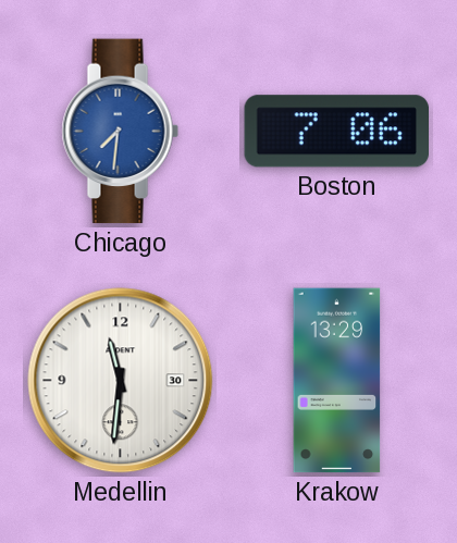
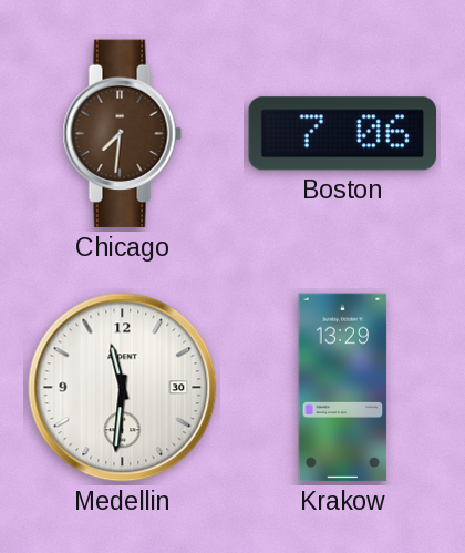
Chicago dial: blue -> brown (122, 134)
